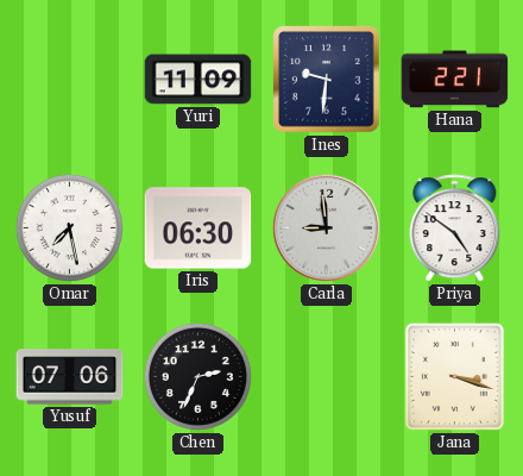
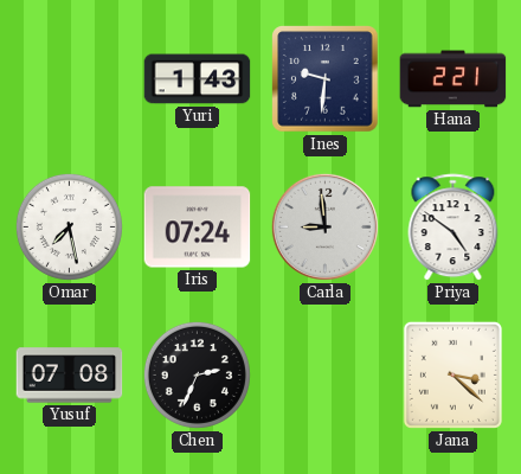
Yuri: 11:09 -> 1:43 (198, 79)
Iris: 06:30 -> 07:24 (198, 228)
Yusuf: 07:06 -> 07:08 (70, 376)
Jana: 3:18 -> 3:22 (452, 374)
